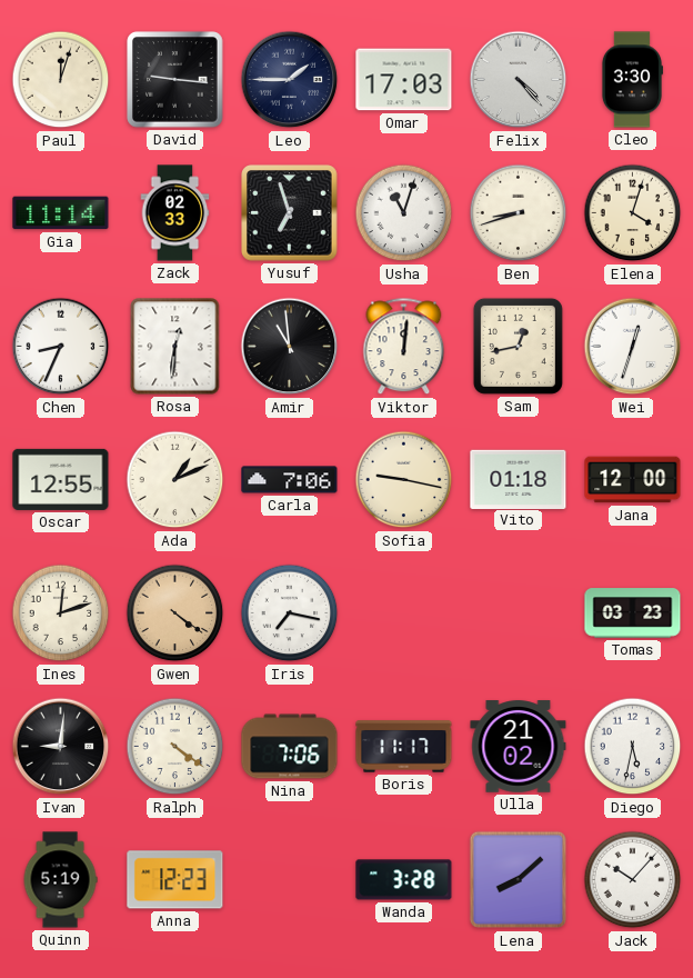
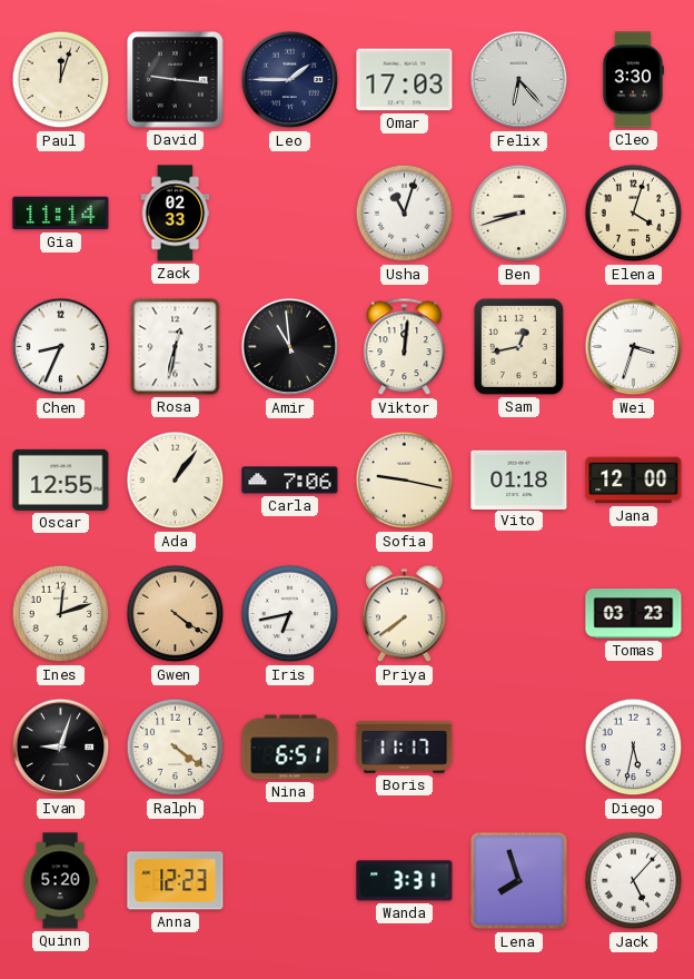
Felix: 4:23 -> 6:23 (519, 80)
Yusuf: 6:57 -> none (290, 213)
Rosa: 12:31 -> 12:32 (176, 347)
Wei: 12:33 -> 3:33 (634, 347)
Ada: 1:11 -> 1:06 (176, 481)
Iris: 7:17 -> 6:43 (290, 614)
Priya: none -> 7:39 (404, 614)
Ivan: 9:01 -> 9:03 (61, 748)
Nina: 7:06 -> 6:51 (290, 748)
Ulla: 21:02 -> none (519, 747)
Quinn: 5:19 -> 5:20 (60, 881)
Wanda: 3:28 -> 3:31 (405, 881)
Lena: 8:08 -> 7:57 (519, 881)
Jack: 10:07 -> 5:07 (634, 881)
